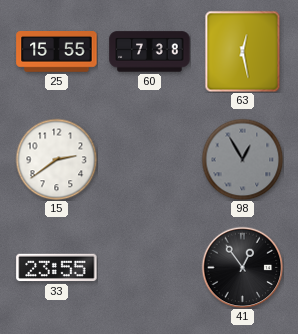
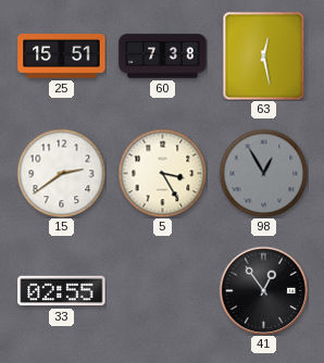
25: 15:55 -> 15:51 (62, 57)
5: none -> 3:25 (162, 173)
33: 23:55 -> 02:55 (62, 291)
